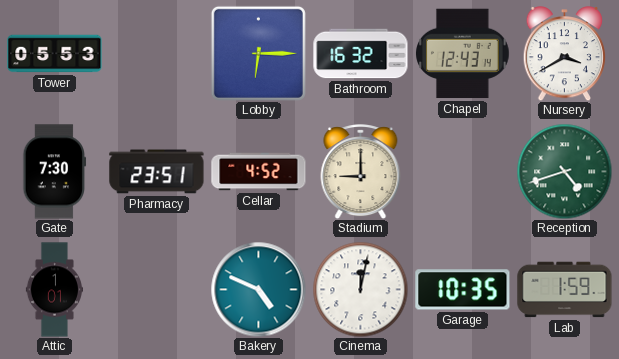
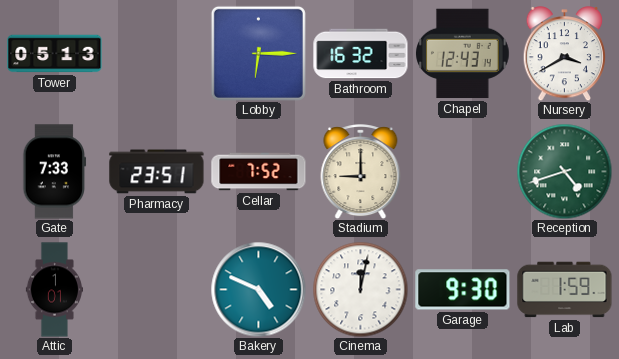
Tower: 05:53 -> 05:13 (55, 54)
Gate: 7:30 -> 7:33 (55, 172)
Cellar: 4:52 -> 7:52 (259, 172)
Garage: 10:35 -> 9:30 (463, 290)
